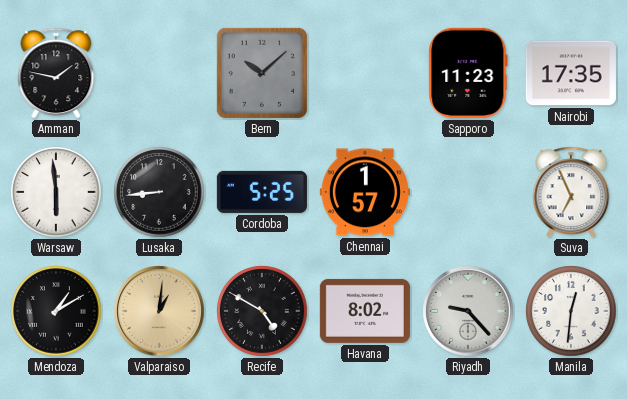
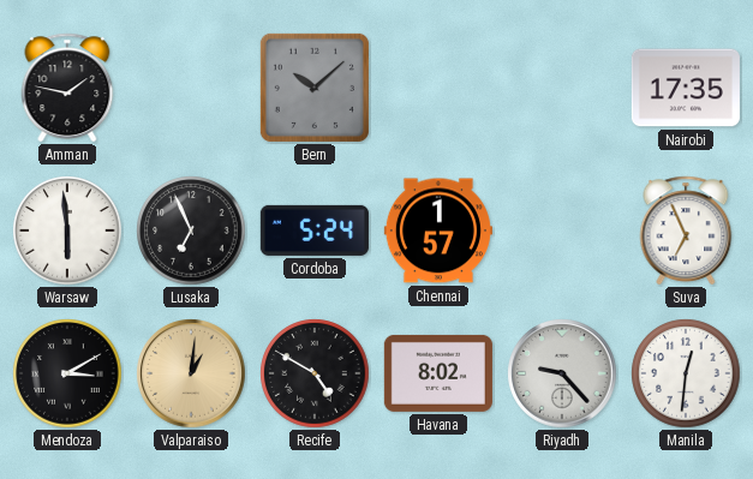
Sapporo: 11:23 -> none (468, 73)
Lusaka: 8:44 -> 6:56 (191, 230)
Cordoba: 5:25 -> 5:24 (315, 230)
Mendoza: 1:10 -> 3:10 (67, 373)
